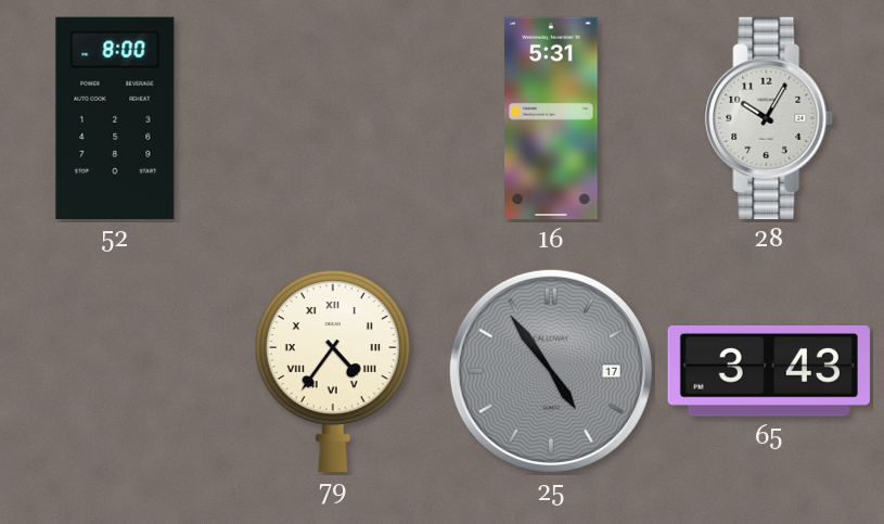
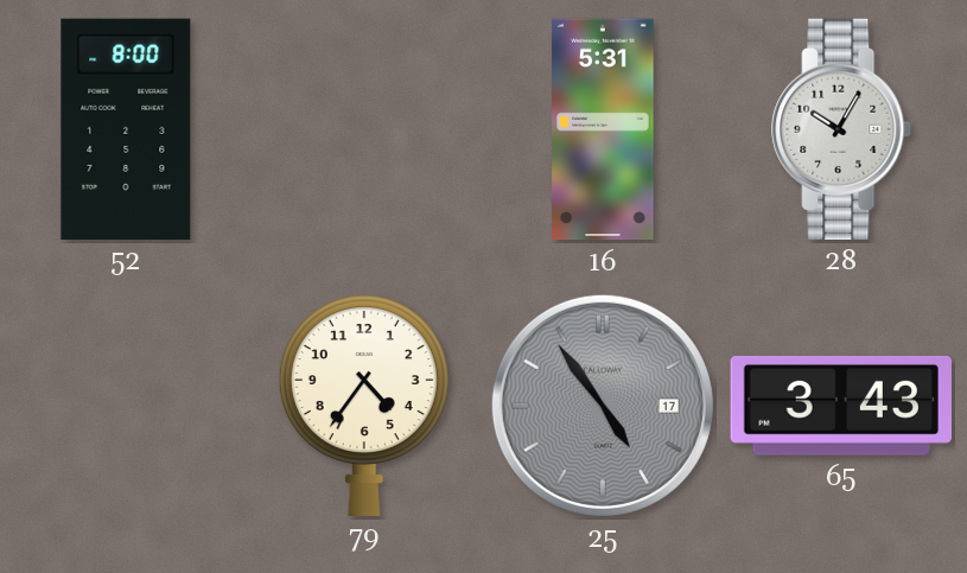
79 numerals: Roman -> Arabic (364, 406)
